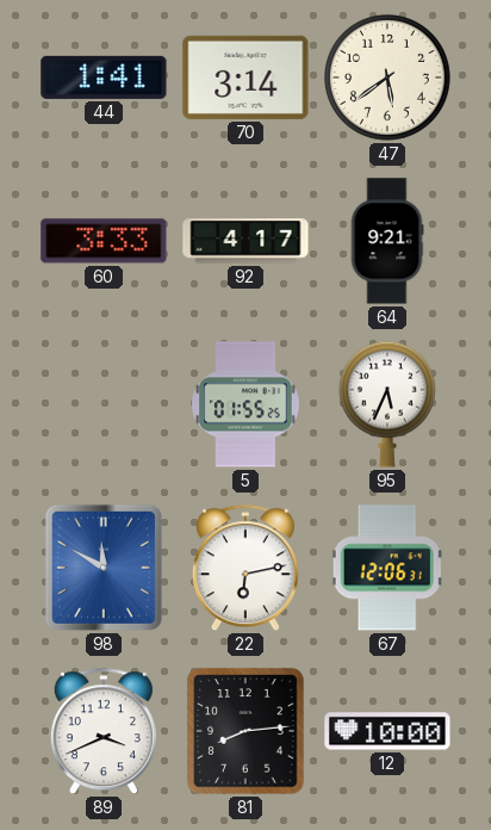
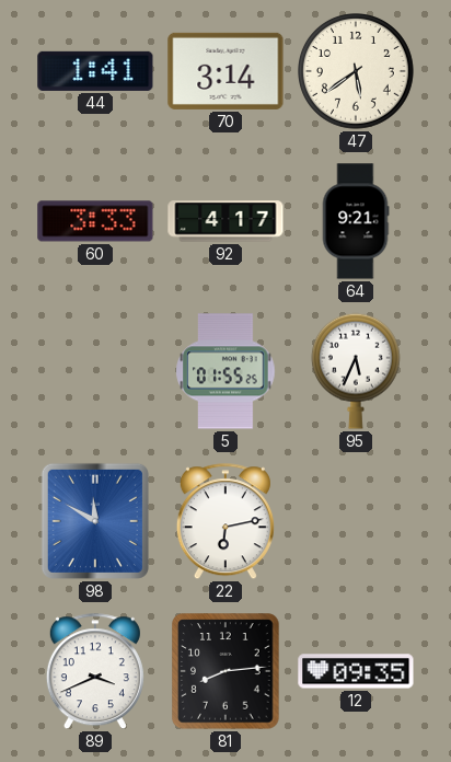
67: 12:06 -> none (387, 568)
12: 10:00 -> 09:35 (356, 671)
